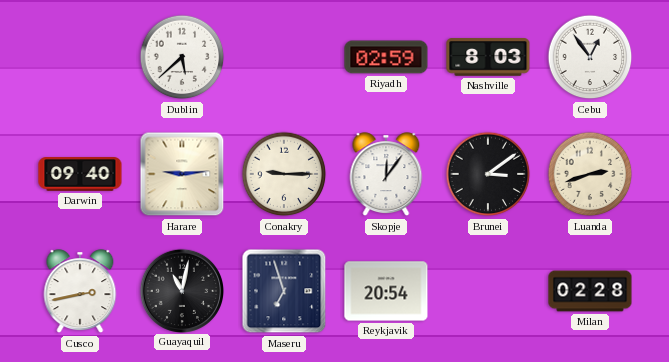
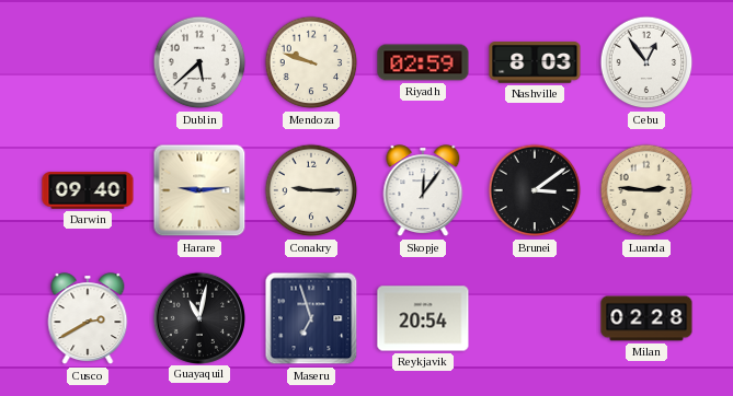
Mendoza: none -> 9:48 (311, 62)
Luanda: 2:42 -> 2:46 (646, 190)
Cusco: 2:43 -> 2:40 (88, 319)
